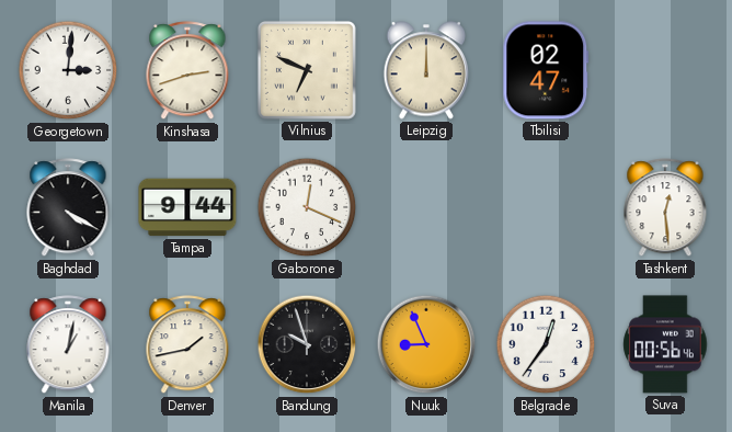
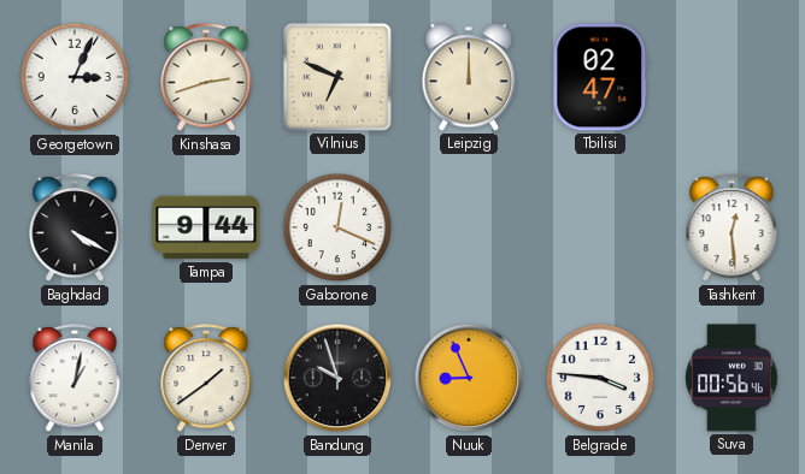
Georgetown: 3:01 -> 3:04 (75, 77)
Denver: 1:43 -> 1:39 (206, 379)
Belgrade: 12:36 -> 3:46 (600, 378)
